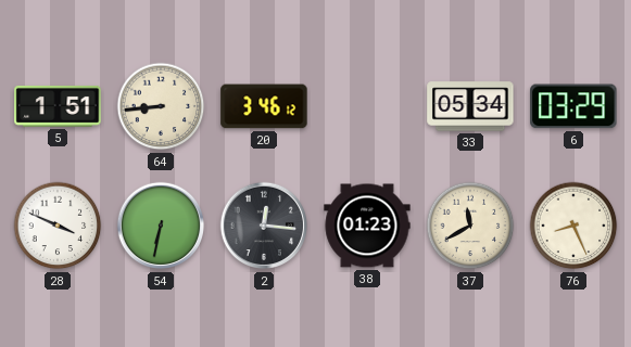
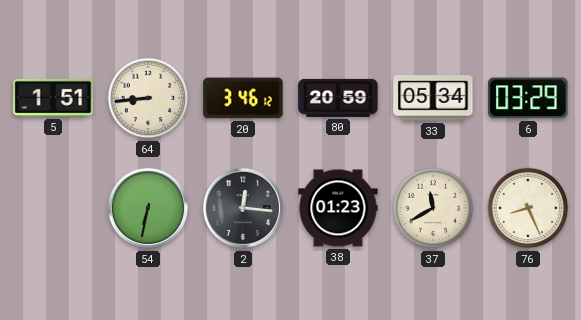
80: none -> 20:59 (338, 98)
28: 3:49 -> none (58, 226)
